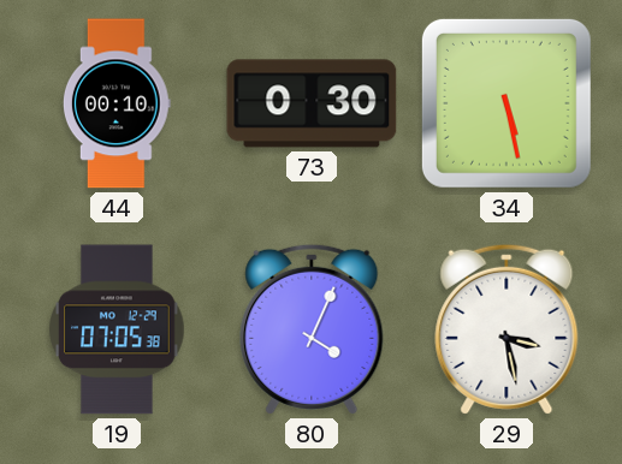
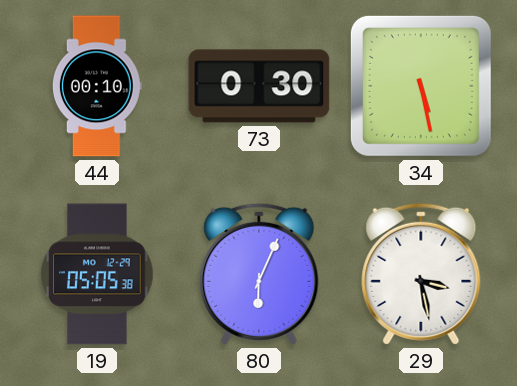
19: 07:05 -> 05:05 (97, 274)
80: 4:04 -> 6:04 (259, 274)
